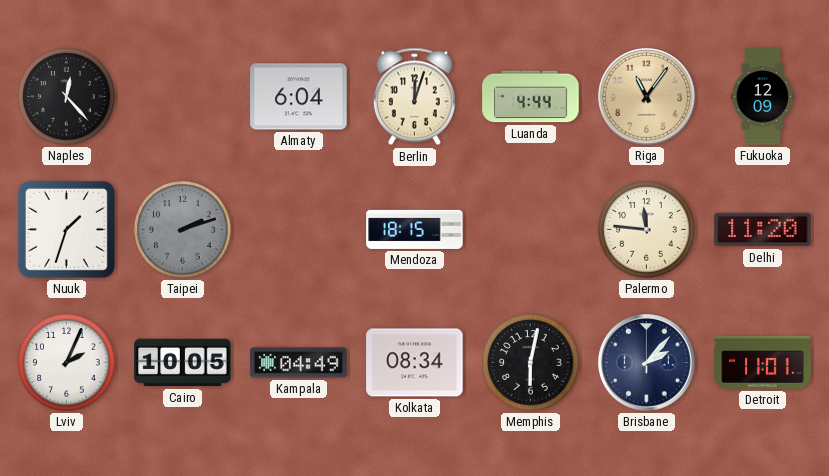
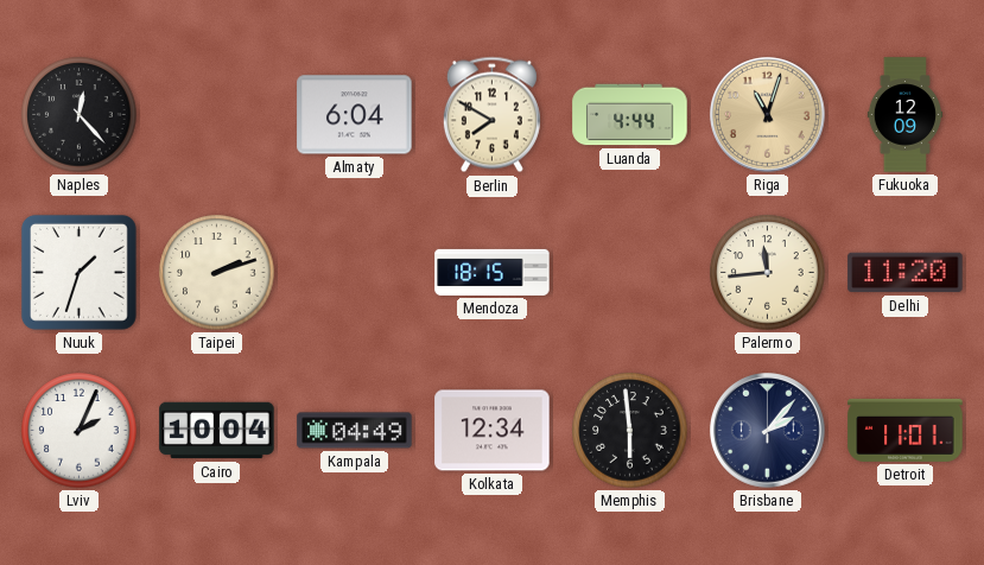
Berlin: 12:03 -> 7:50 (491, 115)
Riga: 11:06 -> 11:03 (768, 115)
Taipei dial: grey -> cream (217, 273)
Palermo: 11:46 -> 11:44 (768, 273)
Cairo: 10:05 -> 10:04 (217, 431)
Kolkata: 08:34 -> 12:34 (493, 431)
Memphis: 6:02 -> 5:59 (630, 431)
